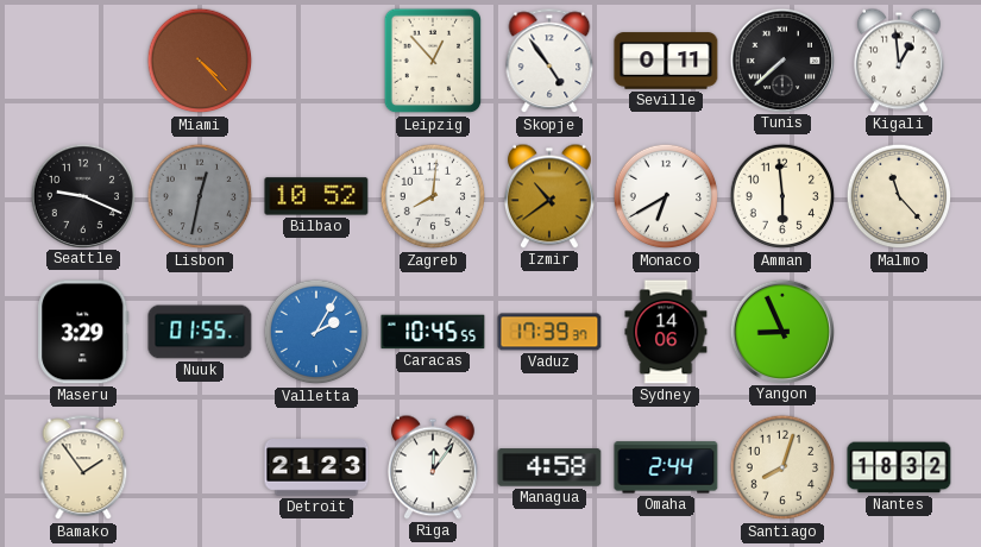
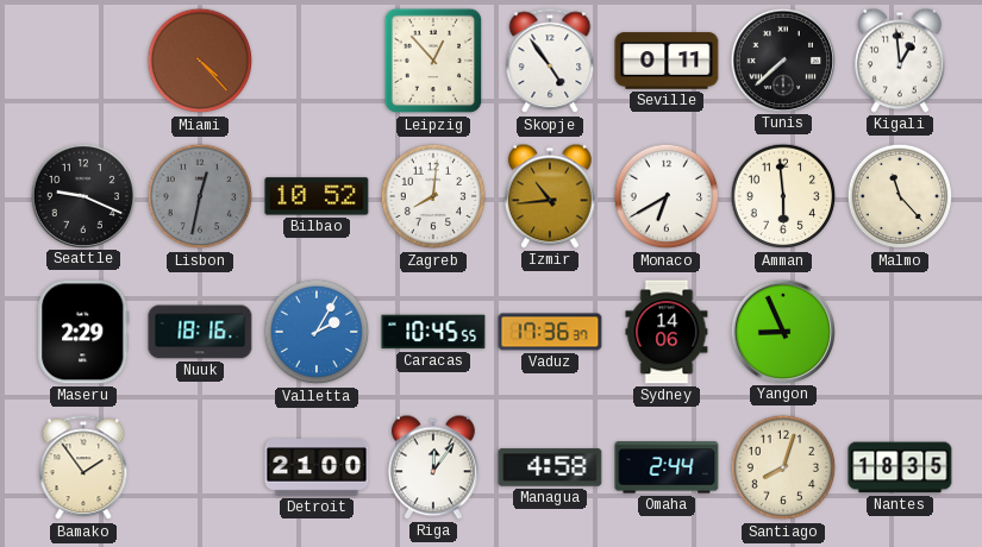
Izmir: 10:39 -> 10:44 (550, 196)
Maseru: 3:29 -> 2:29 (83, 332)
Nuuk: 01:55 -> 18:16 (200, 332)
Vaduz: 17:39 -> 17:36 (550, 332)
Detroit: 21:23 -> 21:00 (317, 467)
Nantes: 18:32 -> 18:35 (900, 467)
